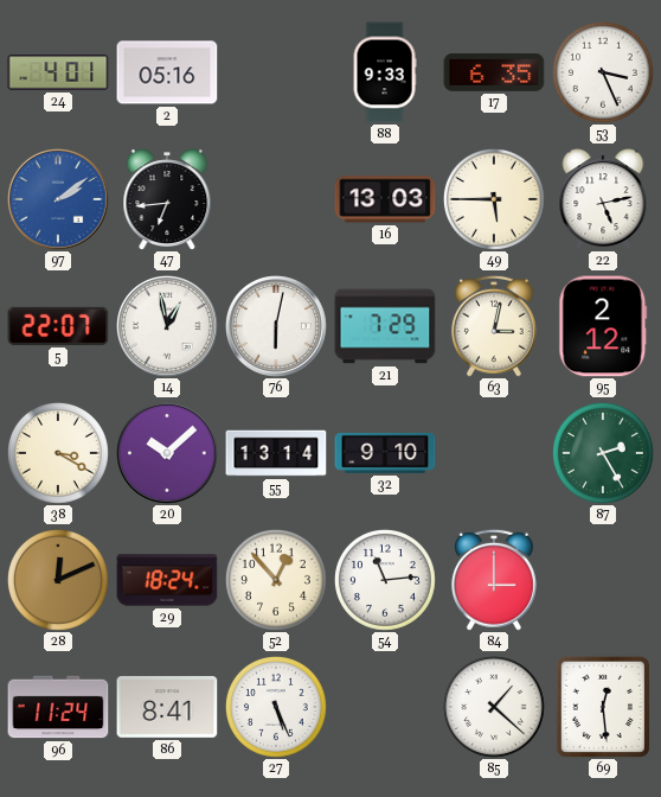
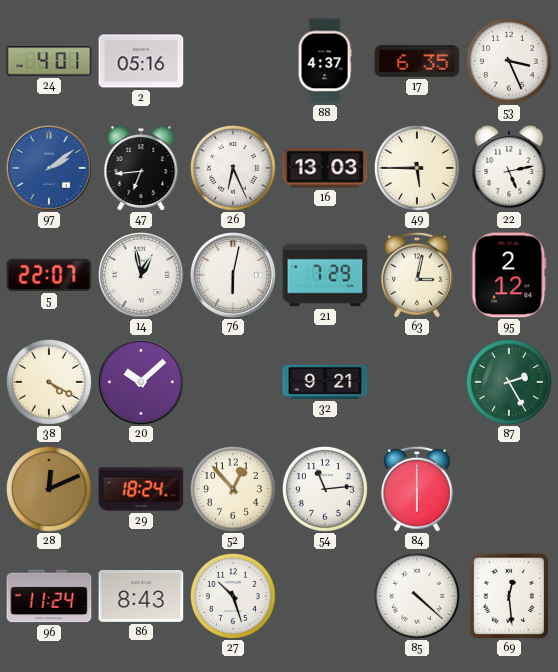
88: 9:33 -> 4:37 (325, 61)
26: none -> 6:26 (233, 168)
38: 3:20 -> 4:20 (49, 382)
55: 13:14 -> none (276, 453)
32: 9:10 -> 9:21 (325, 382)
84: 3:00 -> 6:00 (417, 489)
86: 8:41 -> 8:43 (141, 597)
27: 5:26 -> 10:27 (233, 596)
85: 1:22 -> 4:22 (417, 596)
